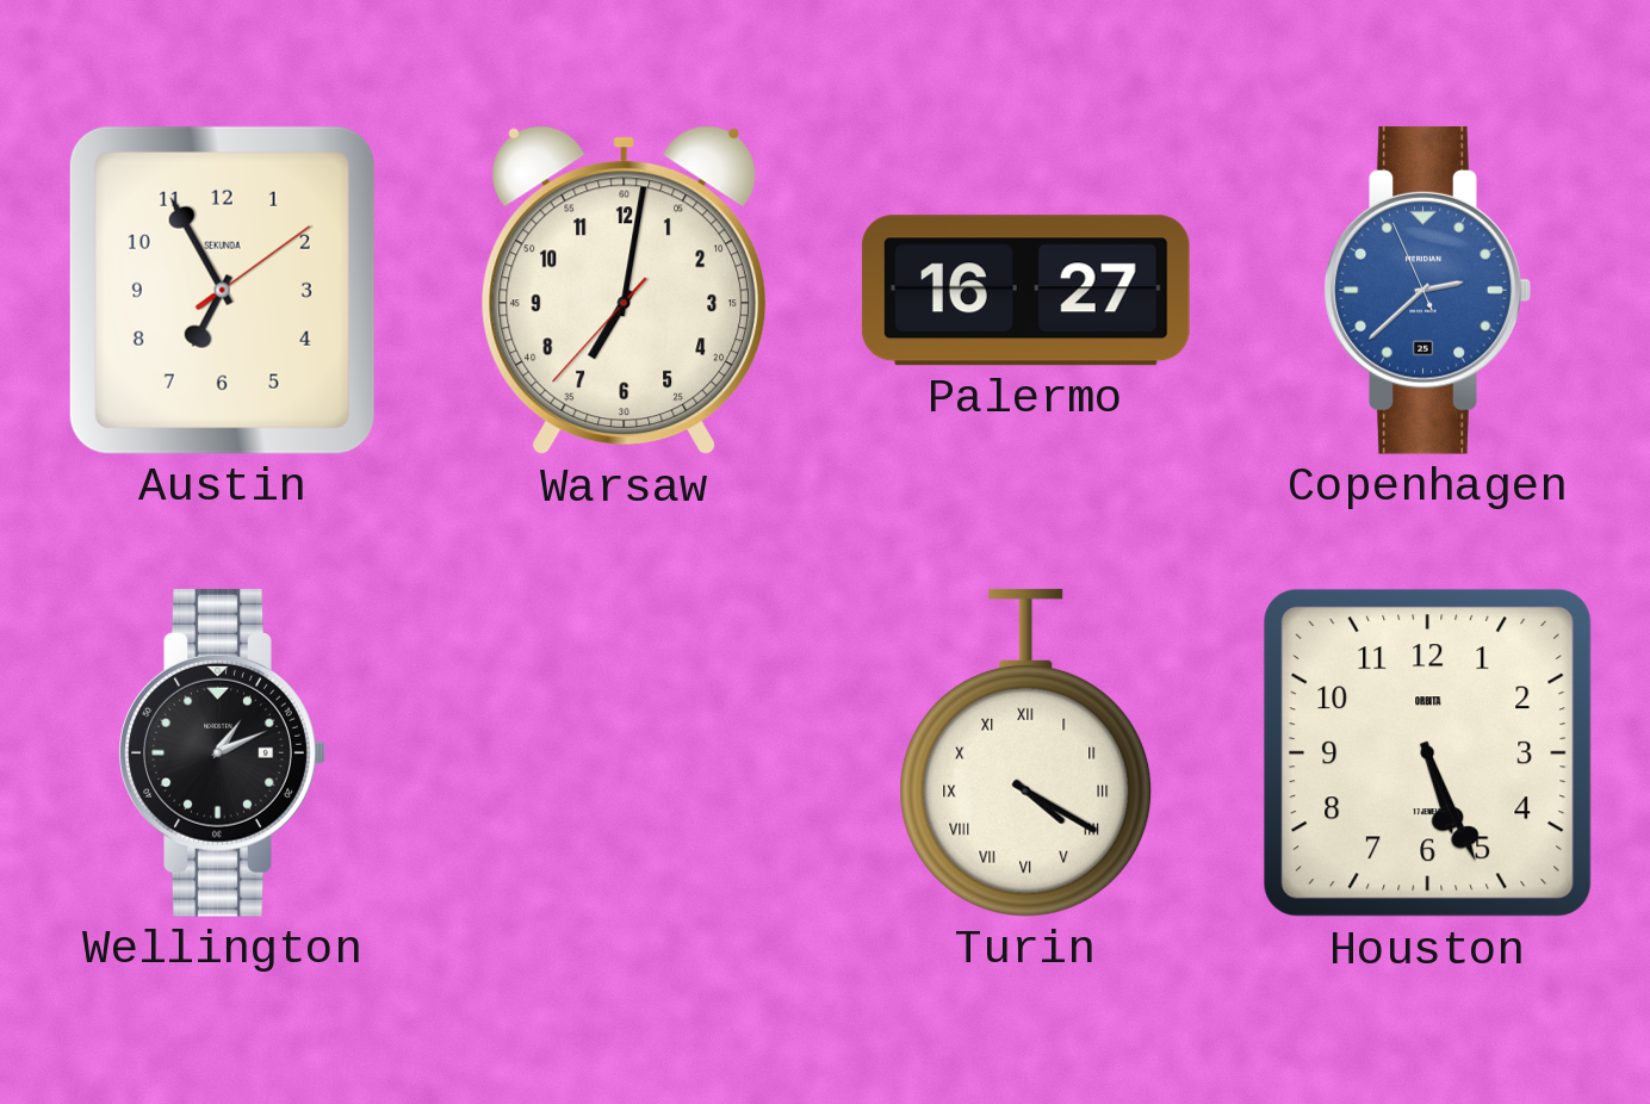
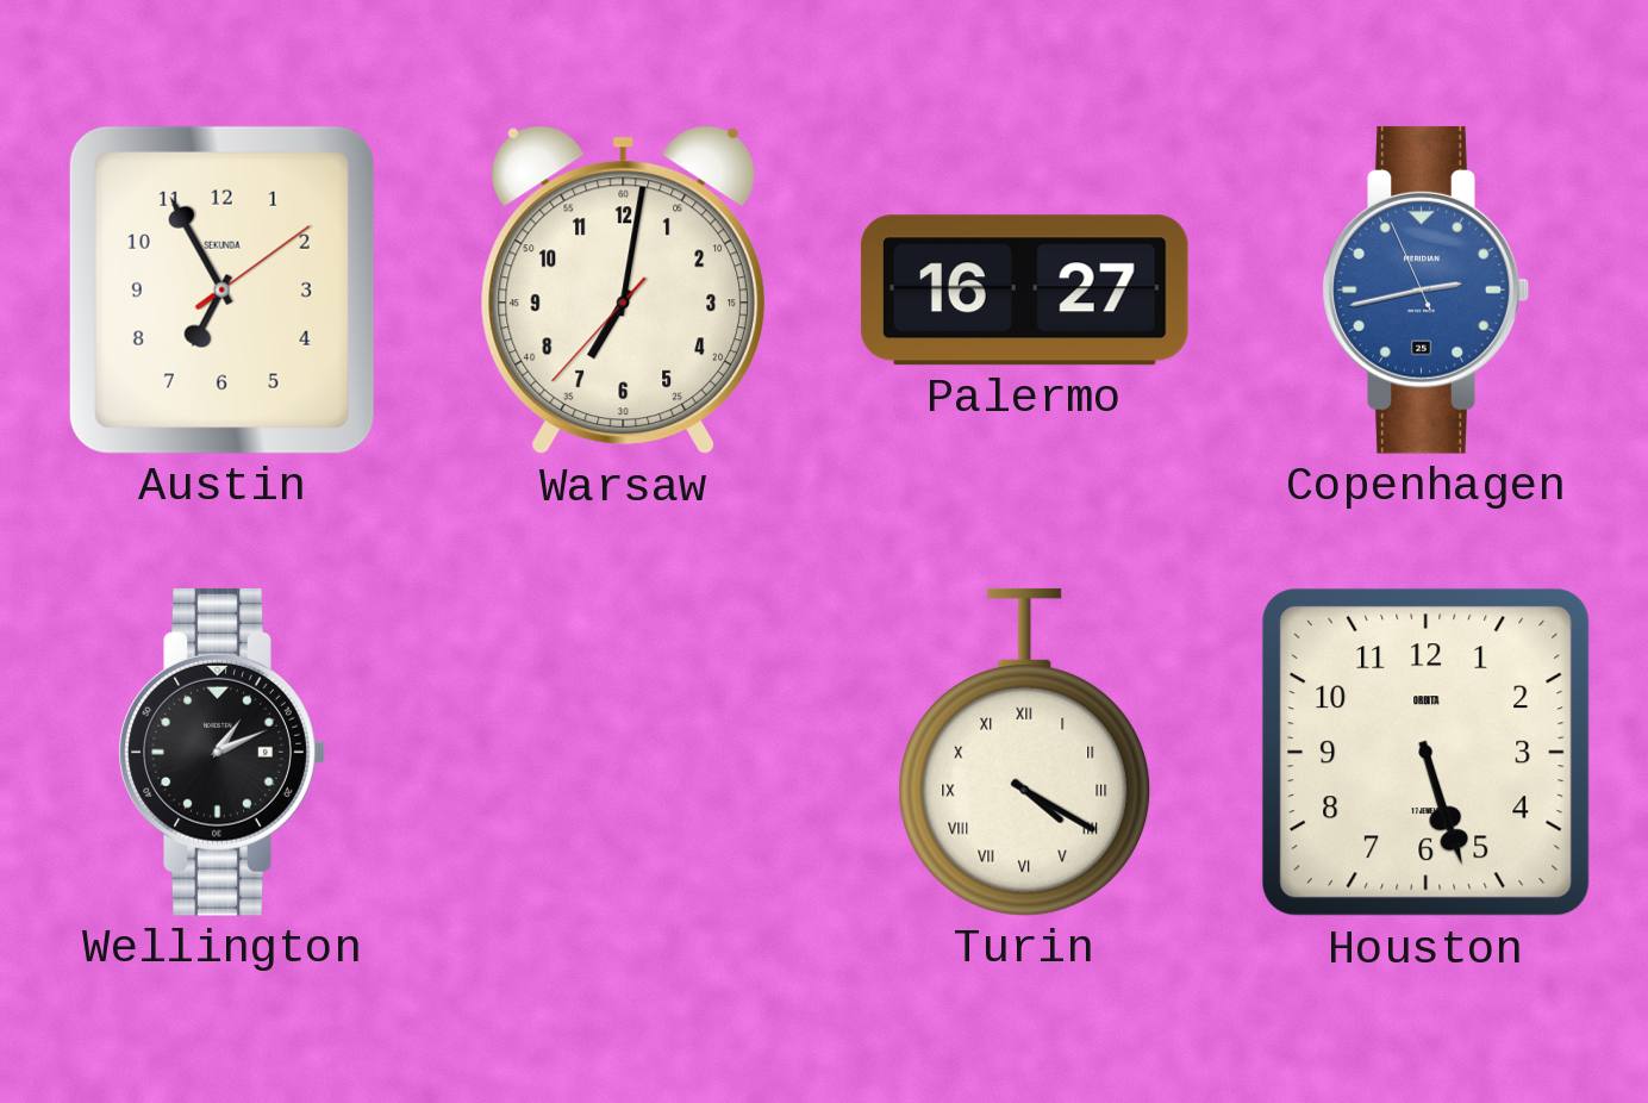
Copenhagen: 2:37 -> 2:42 (1425, 289)
Houston: 5:26 -> 5:27 (1427, 753)
